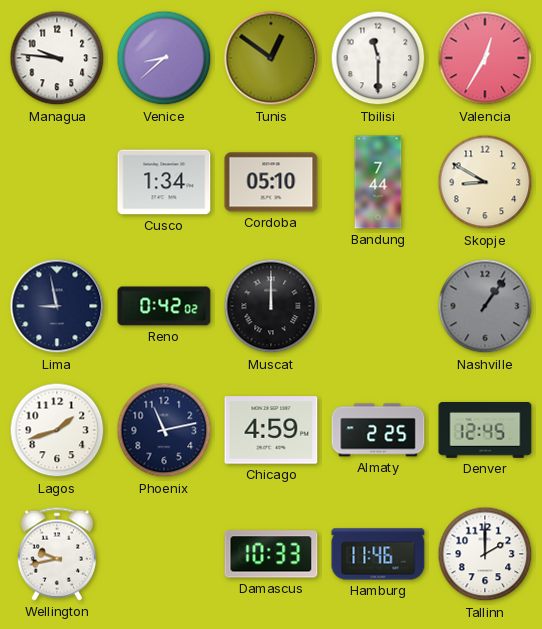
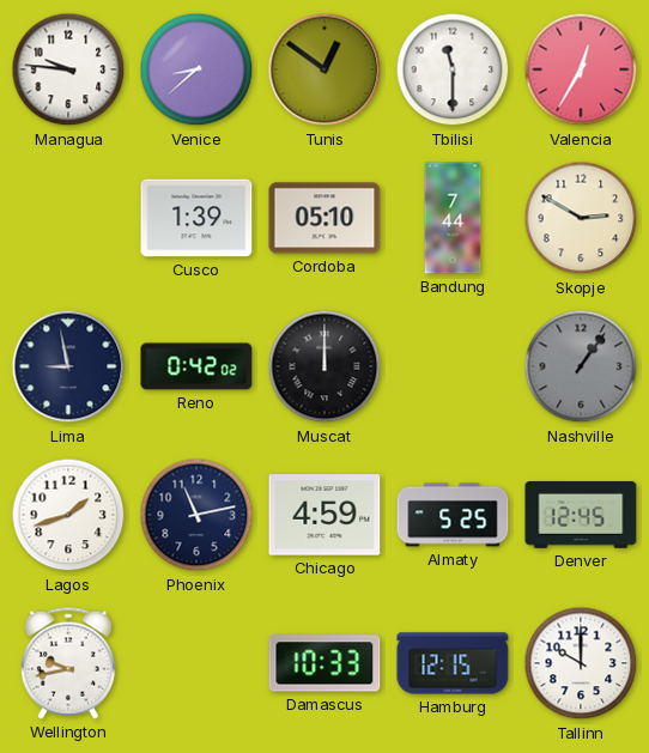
Cusco: 1:34 -> 1:39 (196, 218)
Skopje: 8:50 -> 2:50 (581, 218)
Almaty: 2:25 -> 5:25 (453, 515)
Hamburg: 11:46 -> 12:15 (453, 663)
Tallinn: 2:00 -> 10:00 (581, 663)
